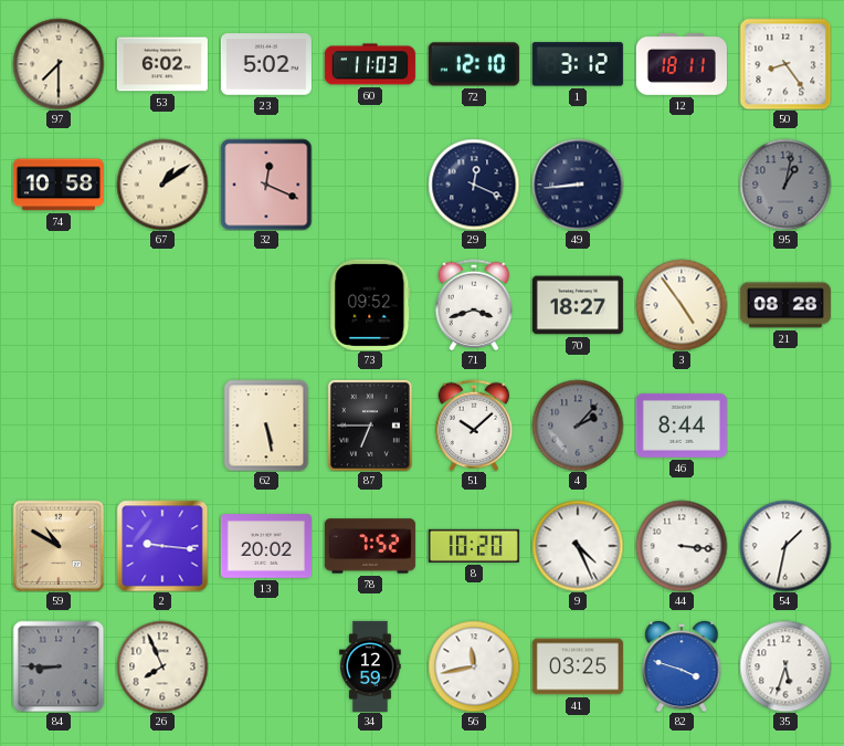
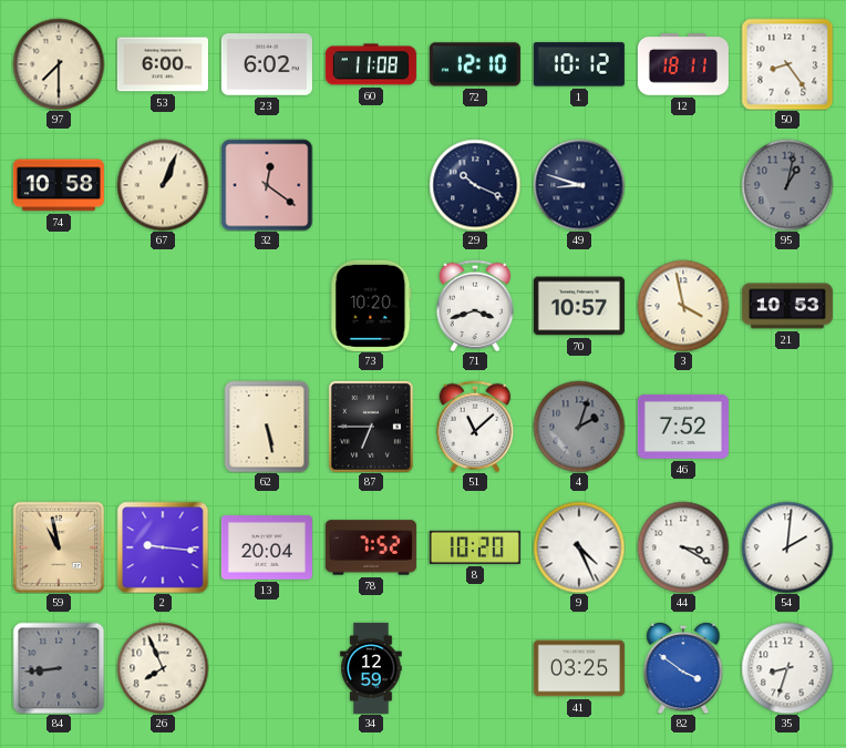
53: 6:02 -> 6:00 (163, 64)
23: 5:02 -> 6:02 (267, 64)
60: 11:03 -> 11:08 (371, 64)
1: 3:12 -> 10:12 (579, 64)
67: 1:09 -> 1:04 (163, 185)
32: 12:19 -> 12:21 (267, 185)
29: 12:19 -> 10:19 (475, 185)
49: 8:44 -> 8:48 (579, 185)
73: 09:52 -> 10:20 (371, 306)
70: 18:27 -> 10:57 (579, 306)
3: 4:54 -> 3:58 (683, 306)
21: 08:28 -> 10:53 (787, 306)
51: 10:08 -> 11:08 (475, 427)
4: 2:07 -> 2:03 (579, 427)
46: 8:44 -> 7:52 (683, 427)
59: 10:50 -> 10:58 (58, 546)
13: 20:02 -> 20:04 (267, 547)
44: 3:16 -> 3:20 (683, 547)
54: 1:32 -> 2:01 (787, 547)
84: 8:45 -> 8:44 (59, 668)
56: 11:43 -> none (474, 666)
82: 3:48 -> 3:51 (683, 668)
35: 5:33 -> 8:33 (787, 668)
